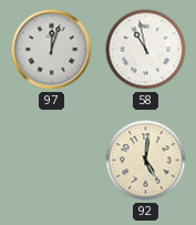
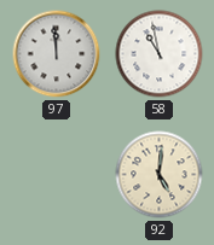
97: 12:03 -> 11:59 (57, 54)
